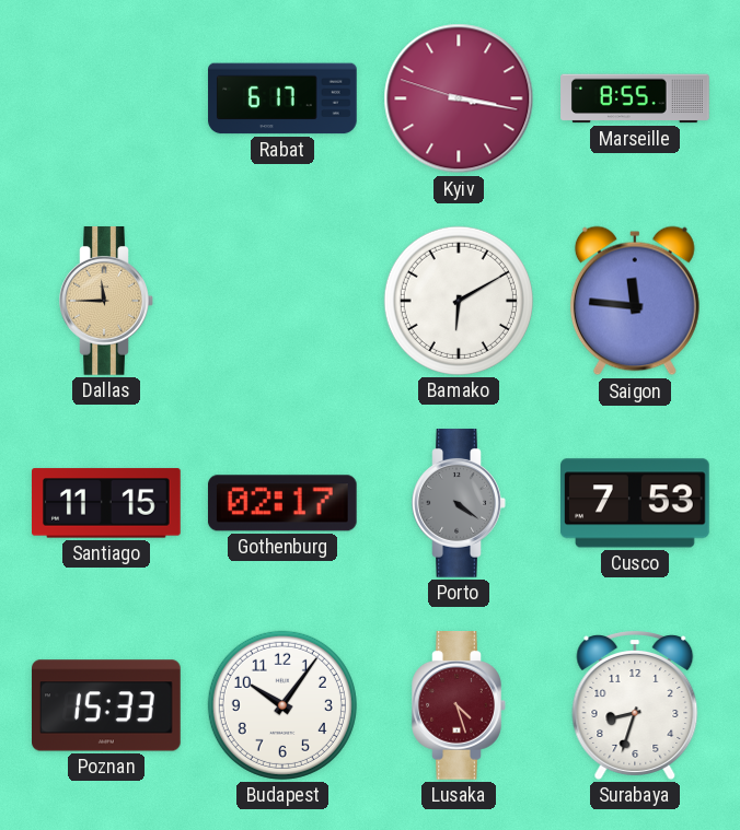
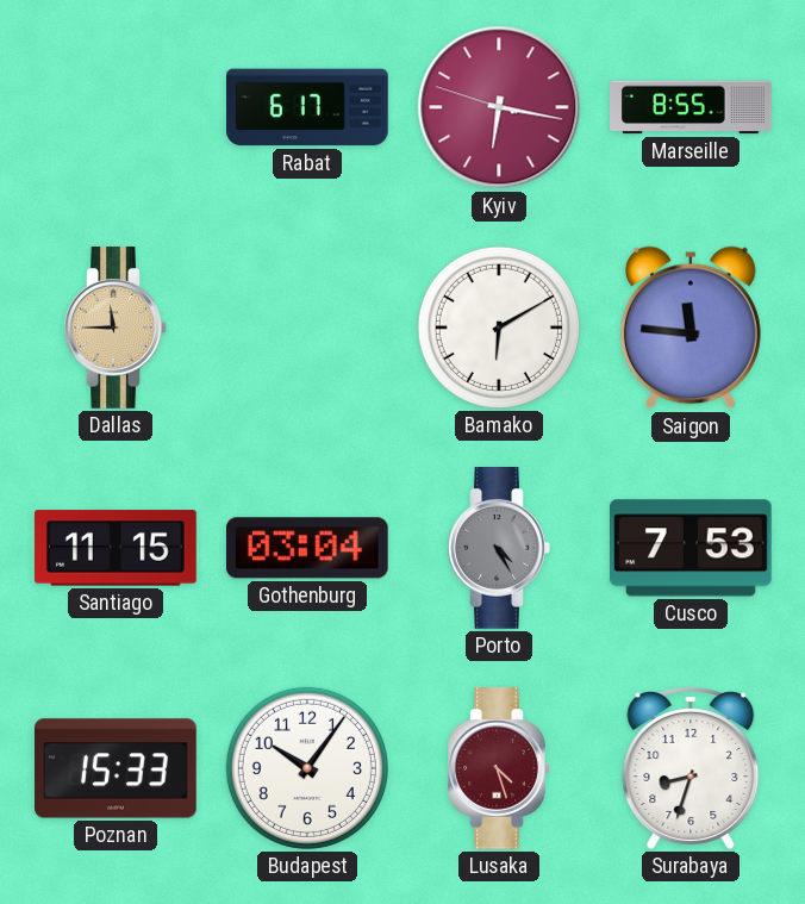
Kyiv: 3:16 -> 6:16 (499, 107)
Gothenburg: 02:17 -> 03:04 (307, 548)
Porto: 4:21 -> 4:25 (499, 548)
